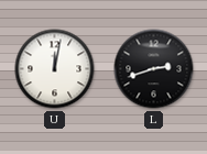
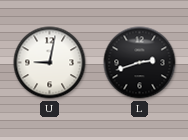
U: 12:02 -> 9:02 (50, 63)
